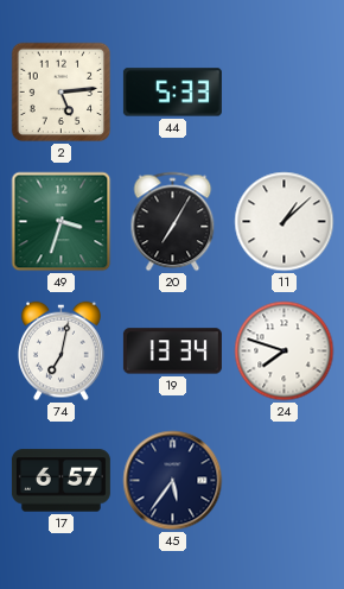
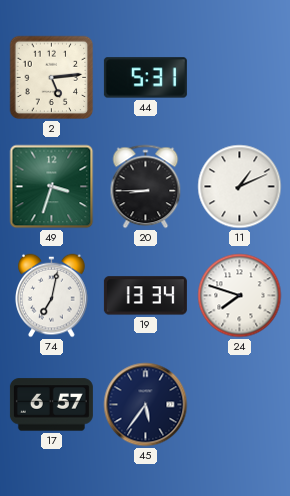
44: 5:33 -> 5:31 (145, 78)
20: 7:05 -> 8:45 (146, 187)
11: 1:08 -> 1:11 (240, 187)
